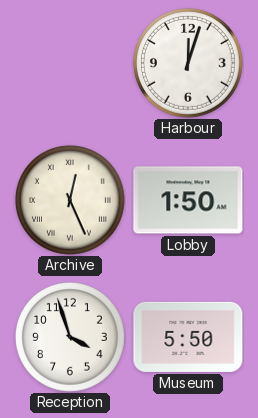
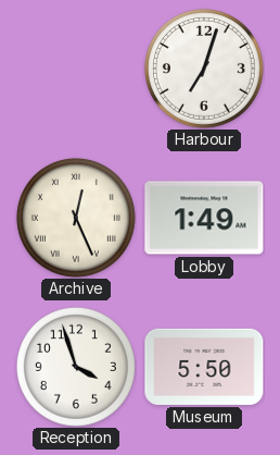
Harbour: 12:03 -> 7:03 (204, 69)
Lobby: 1:50 -> 1:49 (204, 218)
